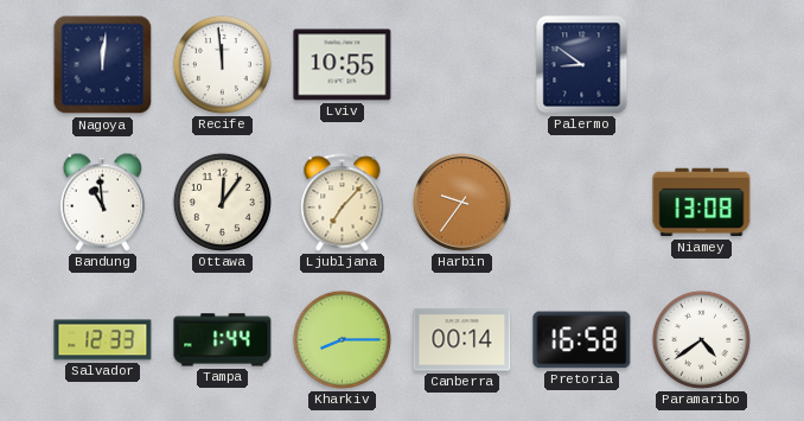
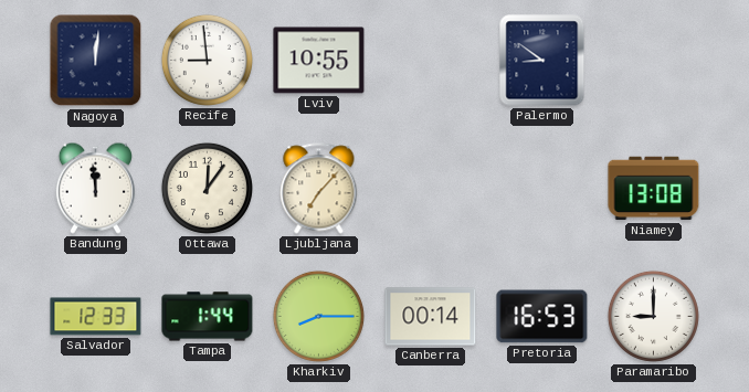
Recife: 11:59 -> 8:59 (207, 60)
Bandung: 10:59 -> 11:59 (95, 188)
Harbin: 9:36 -> none (461, 202)
Pretoria: 16:58 -> 16:53 (542, 317)
Paramaribo: 4:39 -> 9:00 (653, 316)
